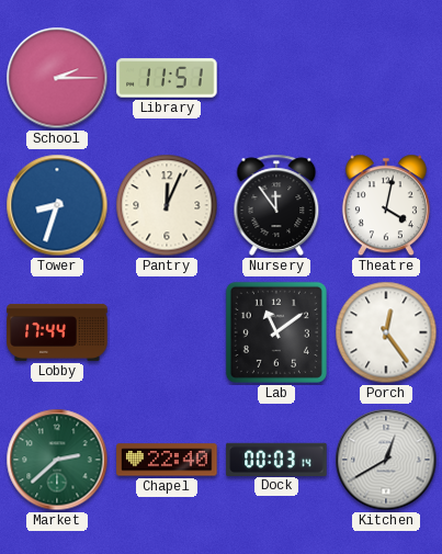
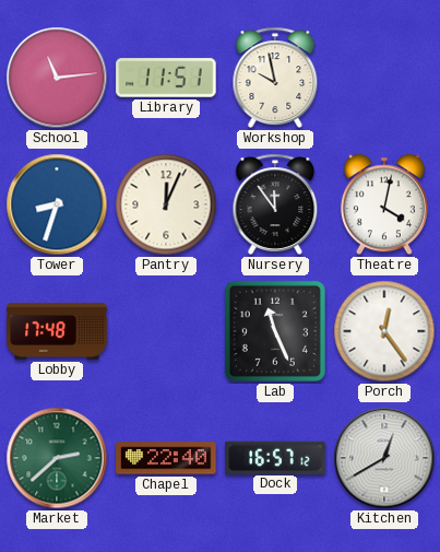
School: 2:15 -> 11:14 (57, 78)
Workshop: none -> 9:58 (275, 78)
Lobby: 17:44 -> 17:48 (57, 331)
Lab: 11:09 -> 11:26 (275, 331)
Dock: 00:03 -> 16:57 (275, 457)
